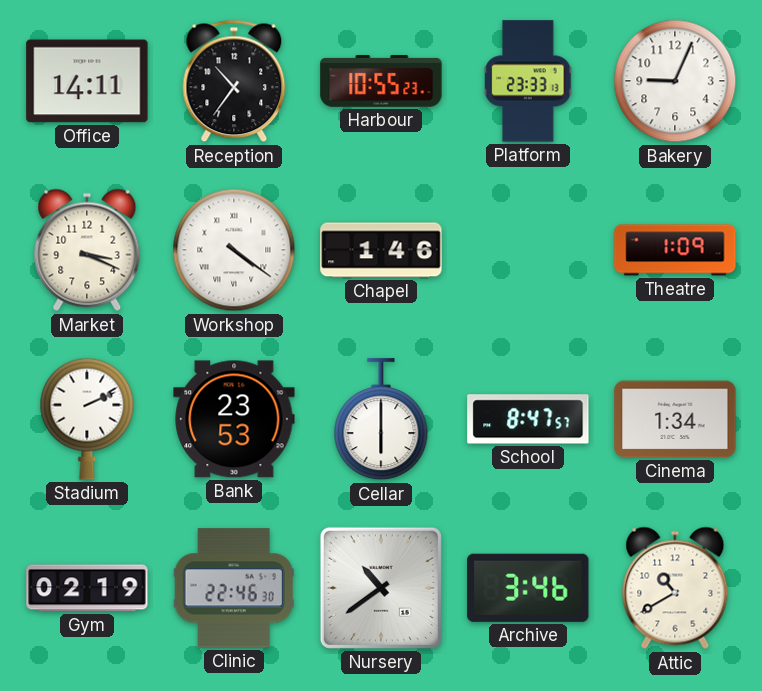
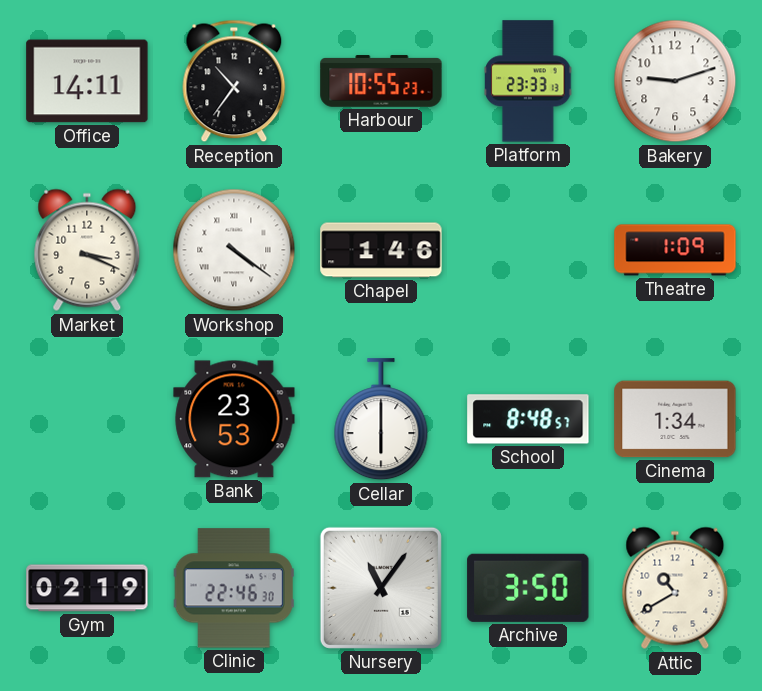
Bakery: 9:04 -> 9:12 (675, 81)
Stadium: 2:11 -> none (87, 419)
School: 8:47 -> 8:48 (528, 419)
Nursery: 10:39 -> 11:06 (381, 588)
Archive: 3:46 -> 3:50 (528, 588)
